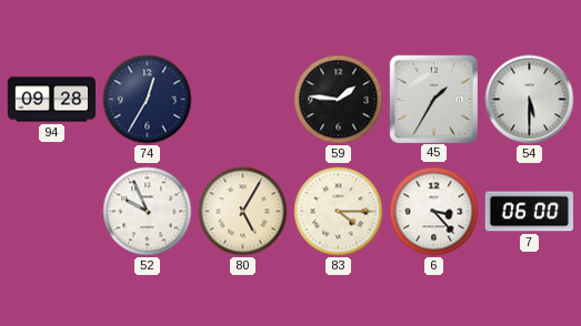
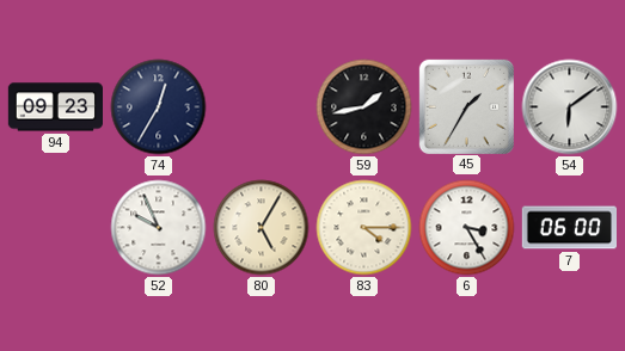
94: 09:28 -> 09:23 (55, 107)
59: 1:46 -> 1:43 (364, 107)
54: 5:30 -> 6:09 (570, 107)
6: 3:23 -> 3:25 (467, 228)
